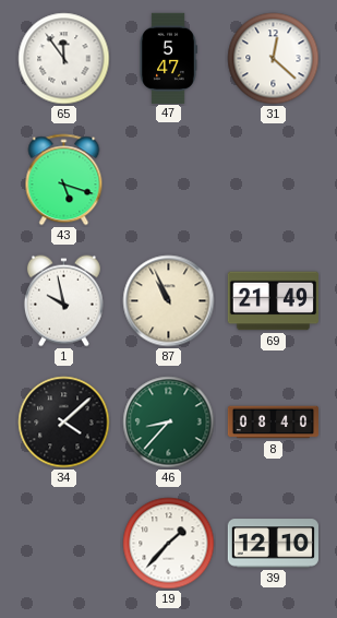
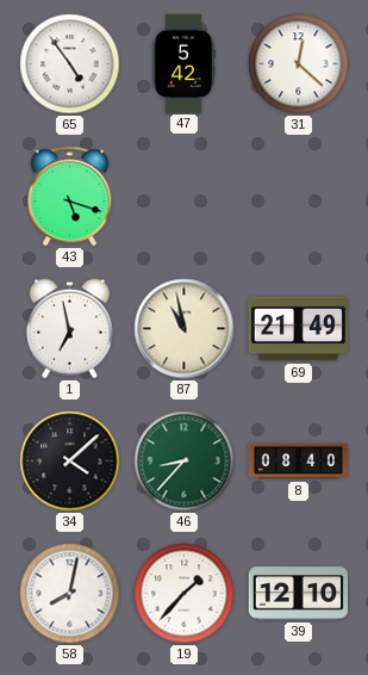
65: 11:54 -> 4:54 (70, 64)
47: 5:47 -> 5:42 (183, 63)
1: 9:58 -> 6:58 (69, 329)
87: 10:56 -> 10:58 (185, 329)
58: none -> 8:02 (70, 594)
